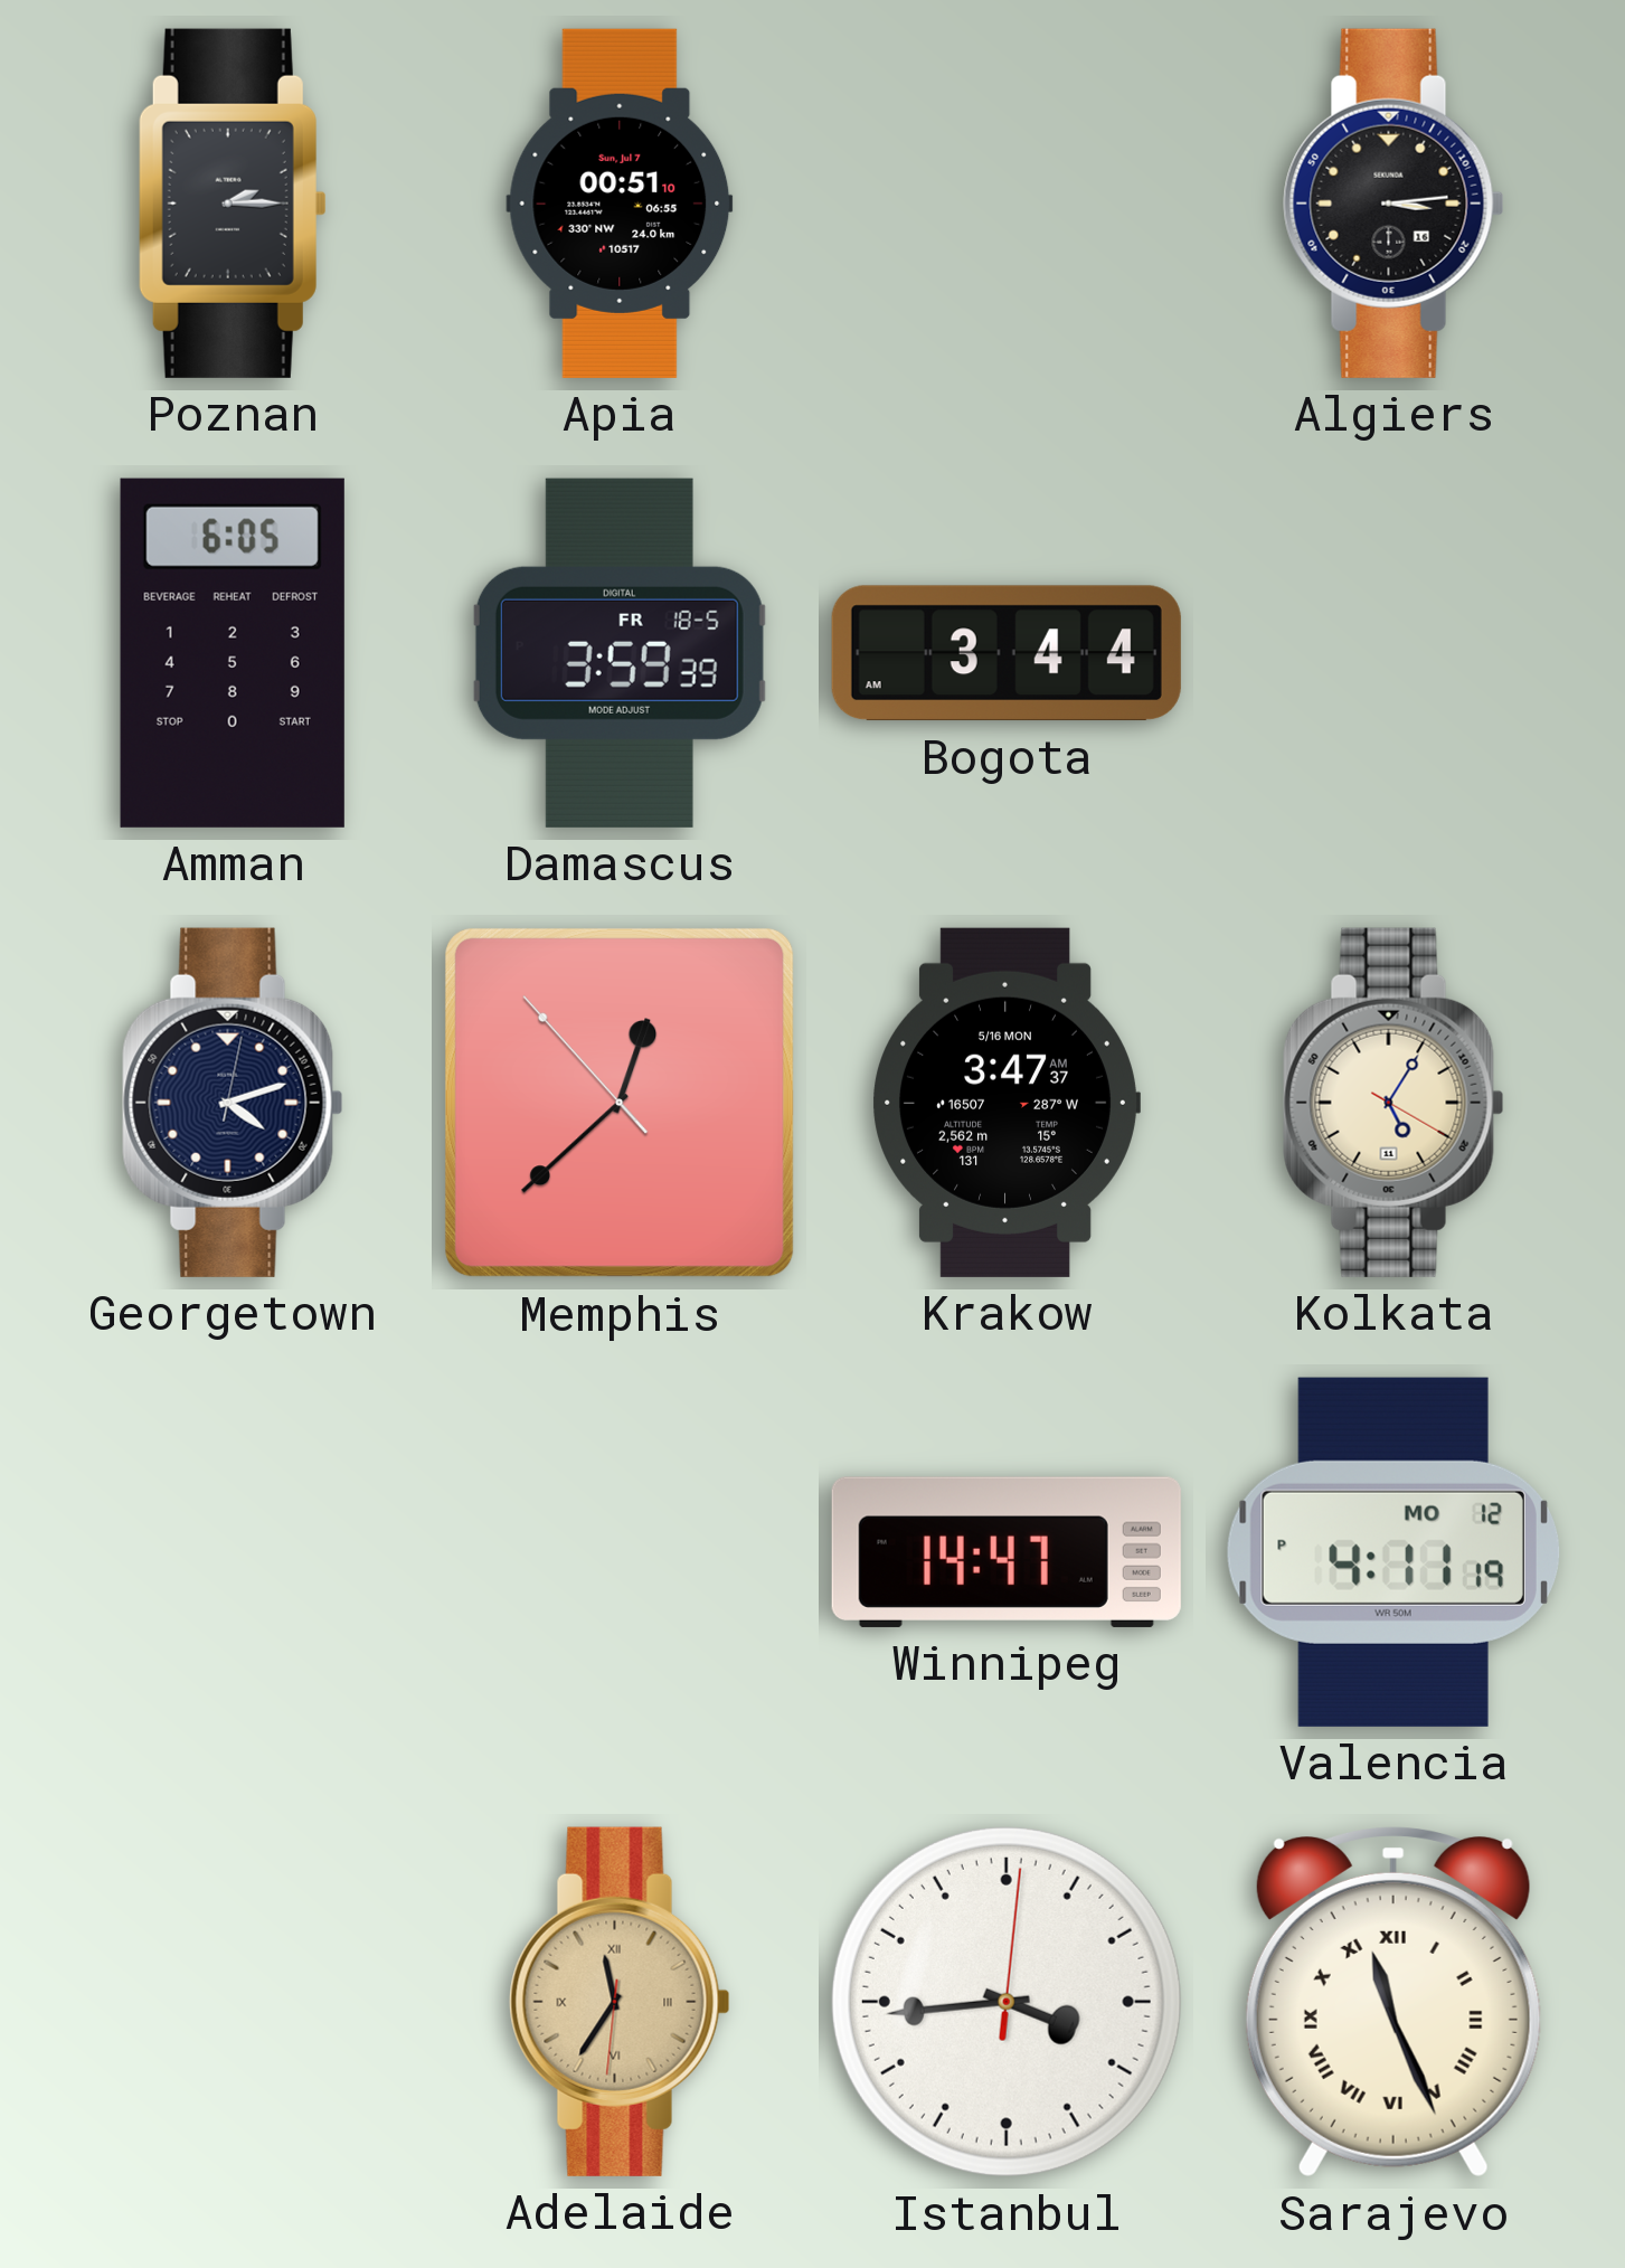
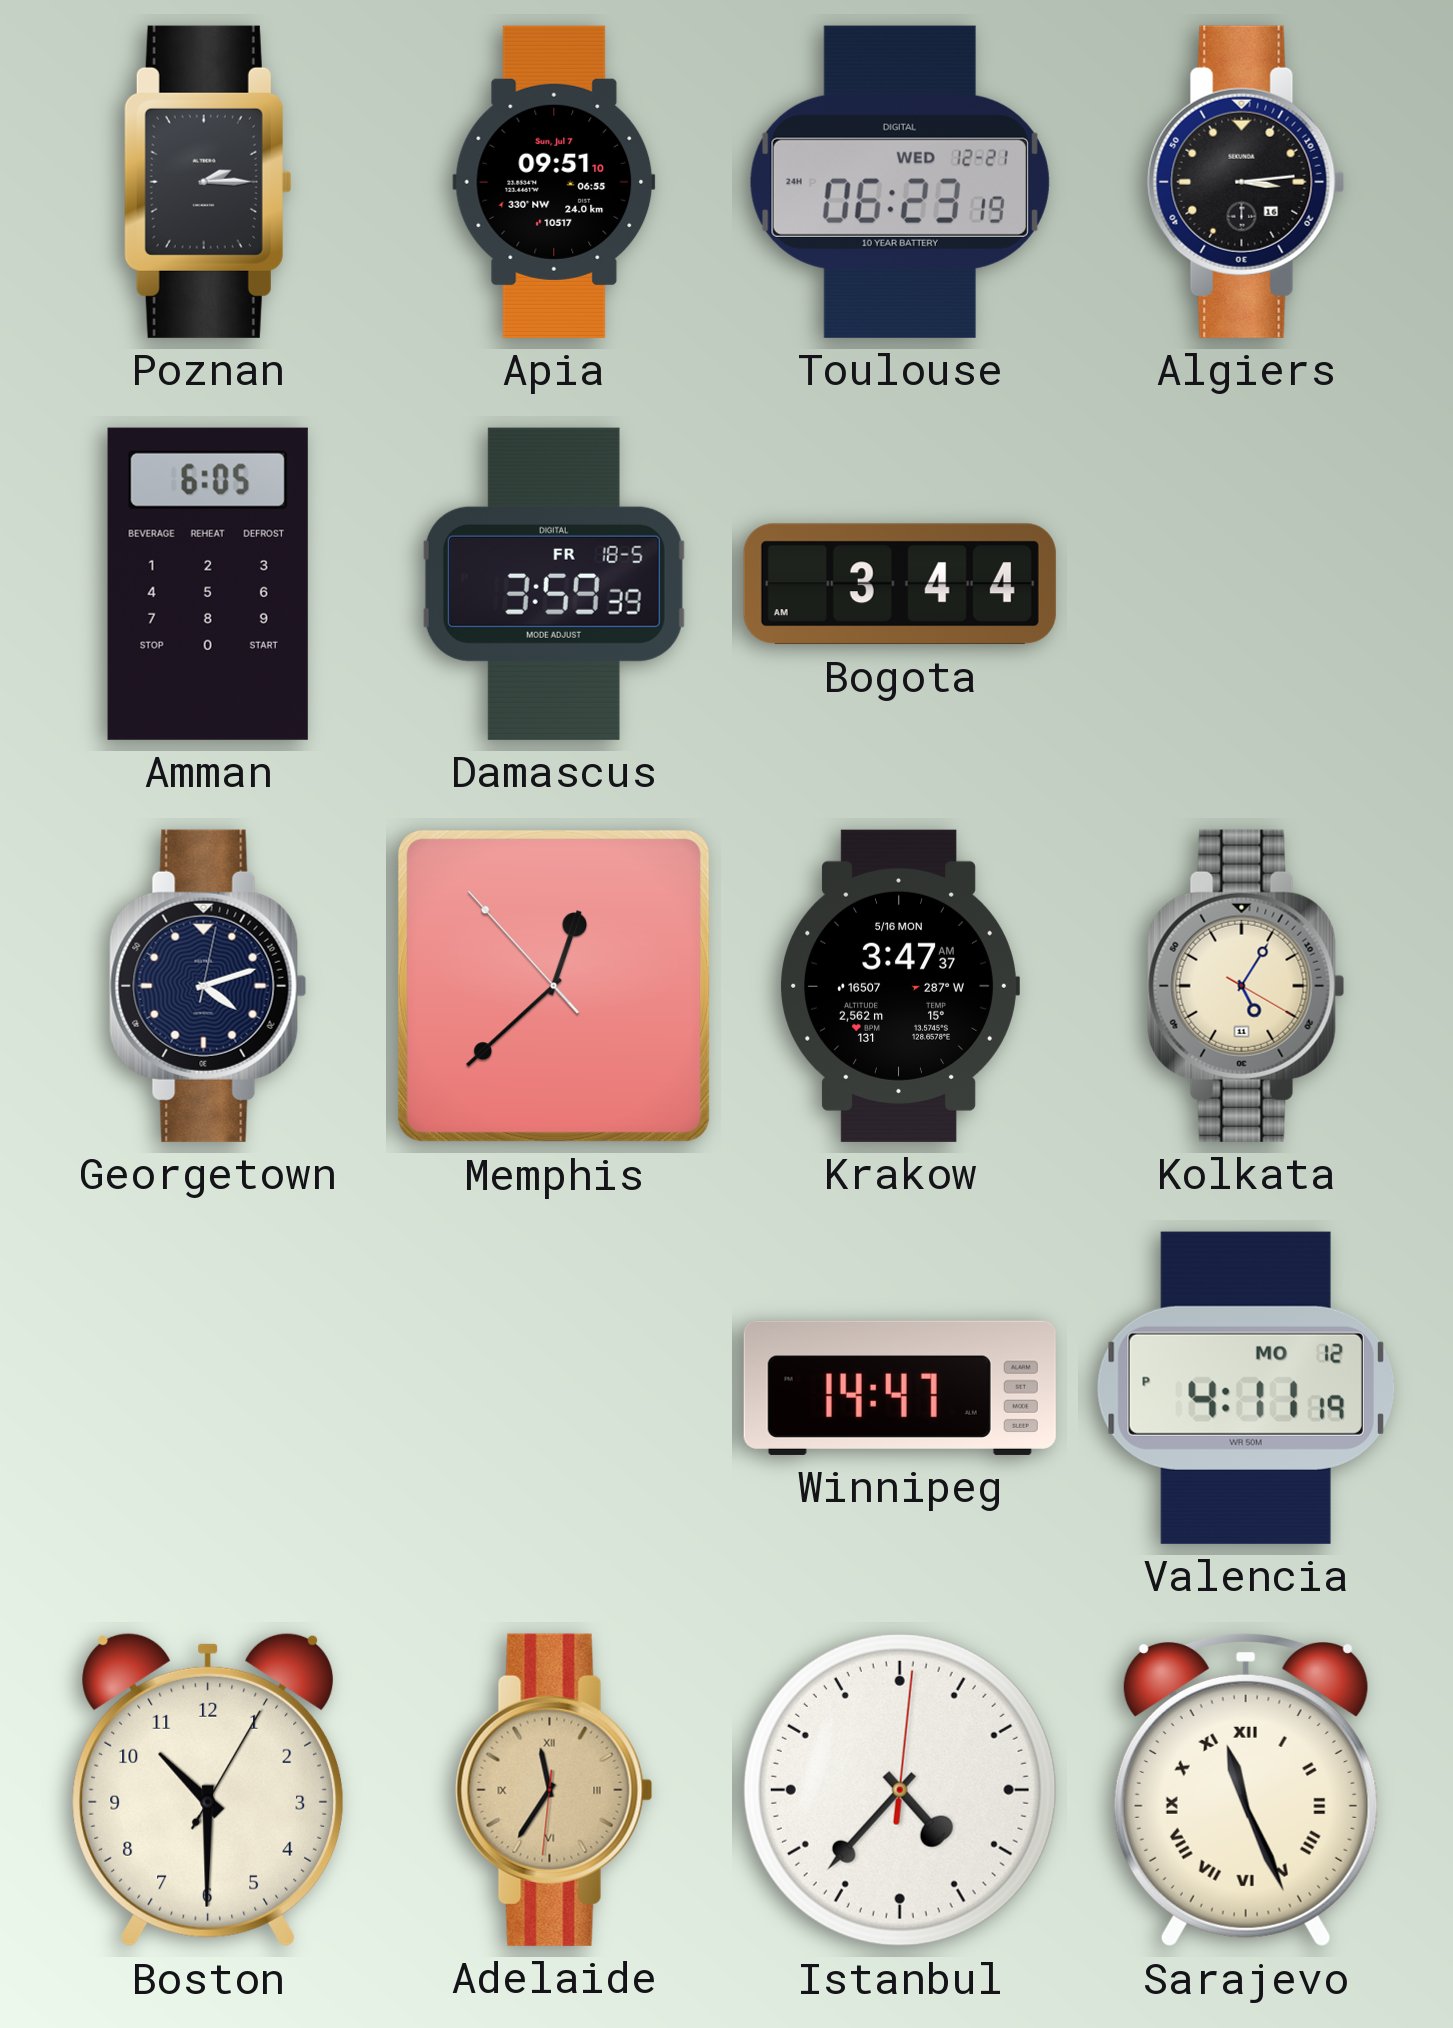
Apia: 00:51 -> 09:51 (554, 182)
Toulouse: none -> 06:23 (900, 182)
Boston: none -> 10:30 (208, 1790)
Istanbul: 3:44 -> 4:37 (900, 1790)
